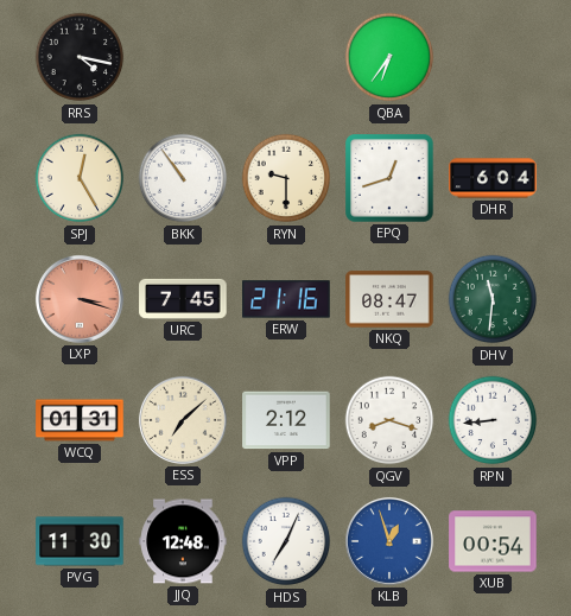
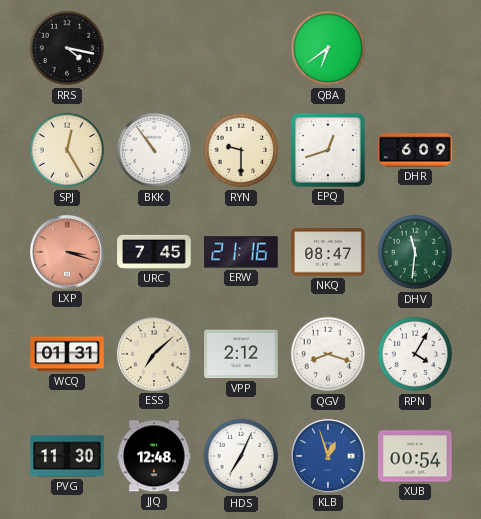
QBA: 6:36 -> 6:39 (328, 48)
DHR: 6:04 -> 6:09 (415, 150)
RPN: 8:44 -> 4:05 (415, 354)
